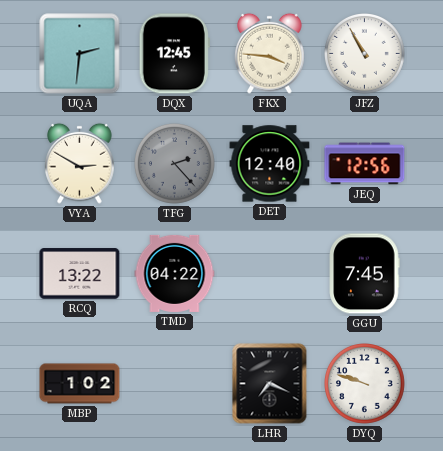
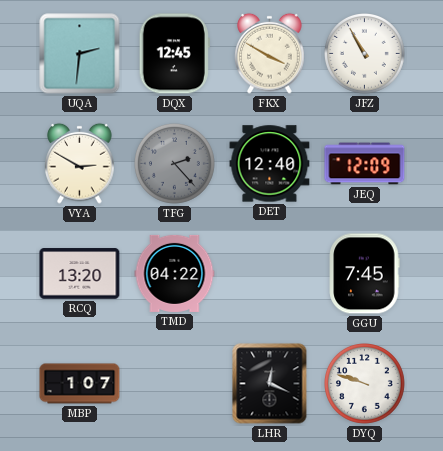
FKX: 3:46 -> 3:50 (270, 53)
JEQ: 12:56 -> 12:09 (365, 164)
RCQ: 13:22 -> 13:20 (80, 274)
MBP: 1:02 -> 1:07 (80, 384)
LHR: 7:19 -> 12:19 (270, 384)
